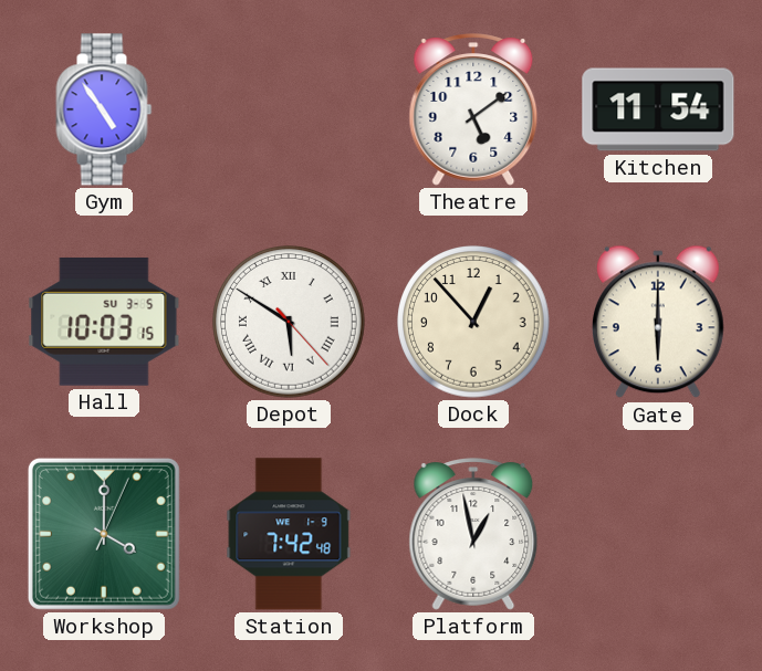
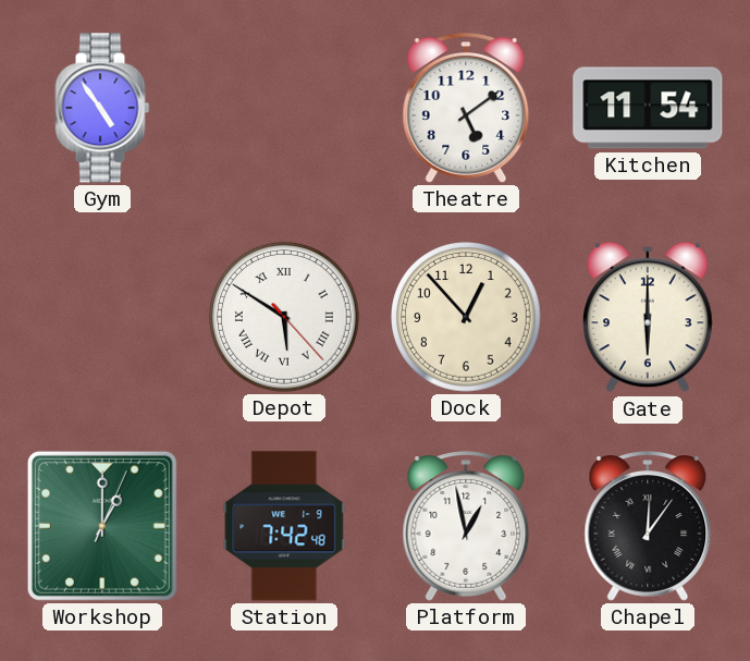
Hall: 10:03 -> none (104, 322)
Workshop: 4:00 -> 1:00 (102, 526)
Chapel: none -> 12:06 (648, 526)
